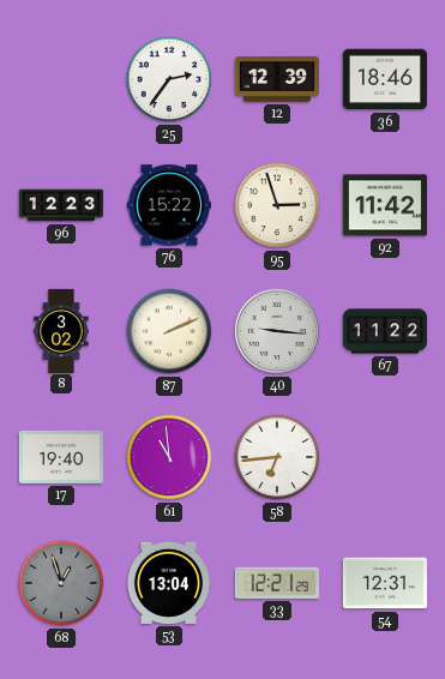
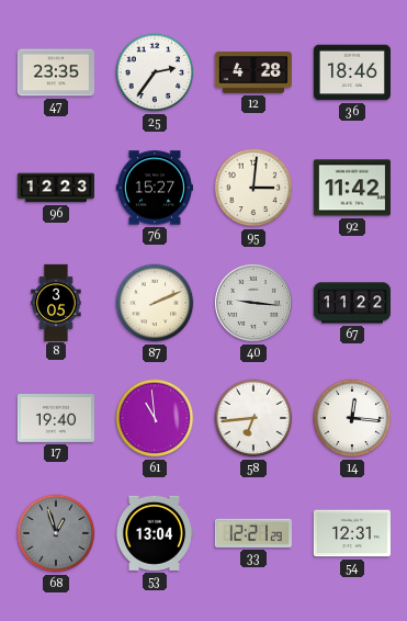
47: none -> 23:35 (56, 72)
12: 12:39 -> 4:28 (252, 72)
76: 15:22 -> 15:27 (155, 188)
95: 2:57 -> 3:01 (253, 188)
8: 3:02 -> 3:05 (56, 302)
14: none -> 12:16 (352, 418)
